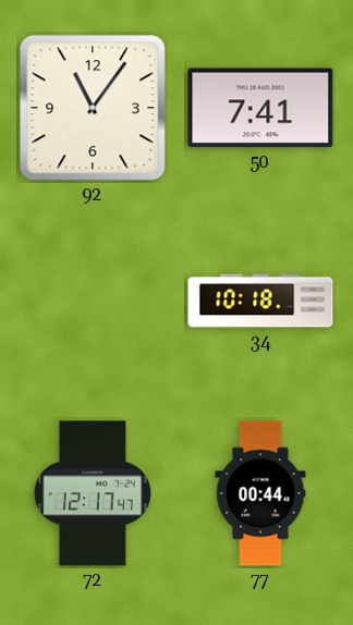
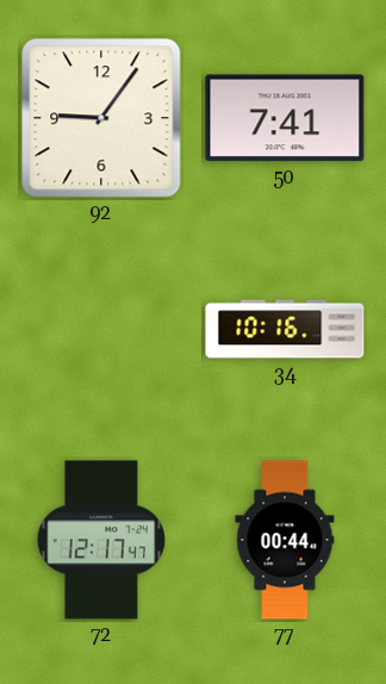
92: 11:06 -> 9:06 (101, 118)
34: 10:18 -> 10:16 (285, 329)
